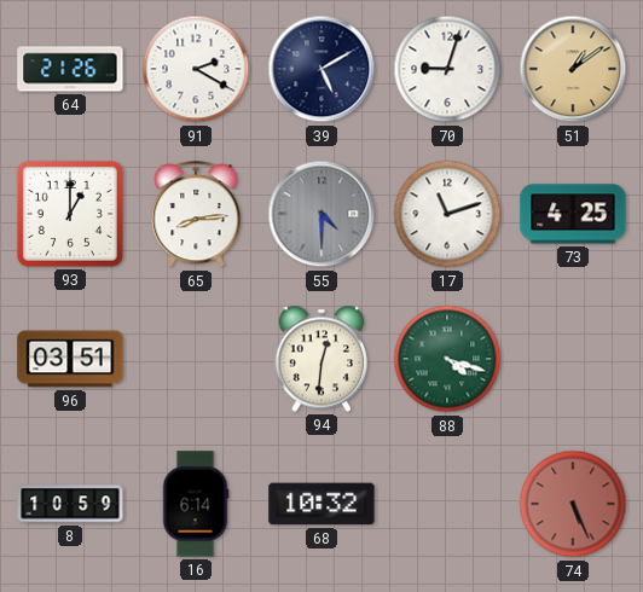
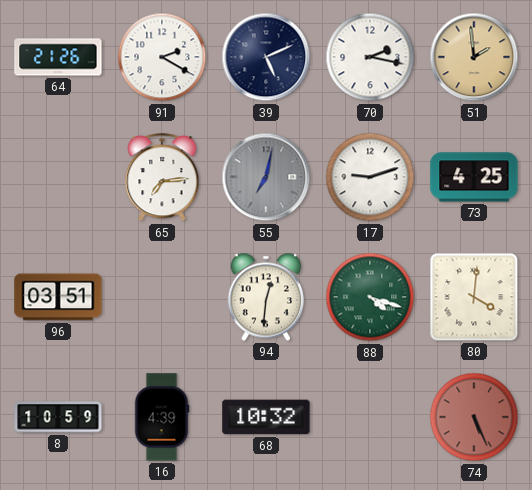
39: 5:10 -> 5:11 (266, 57)
70: 9:03 -> 2:17 (370, 57)
51: 1:09 -> 1:59 (474, 57)
93: 1:00 -> none (70, 214)
65: 8:14 -> 7:14 (162, 178)
55: 4:30 -> 7:02 (266, 177)
17: 11:12 -> 9:12 (370, 177)
80: none -> 4:01 (474, 297)
16: 6:14 -> 4:39 (162, 417)
